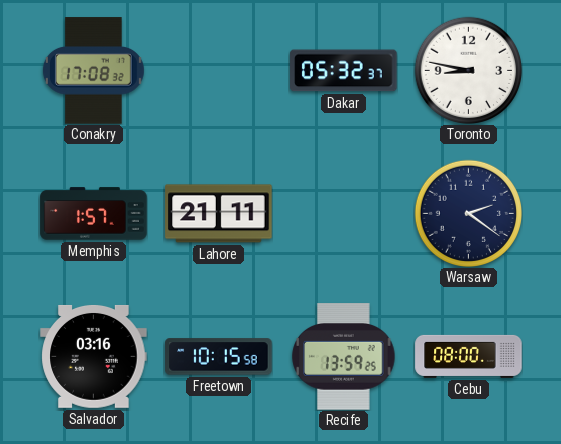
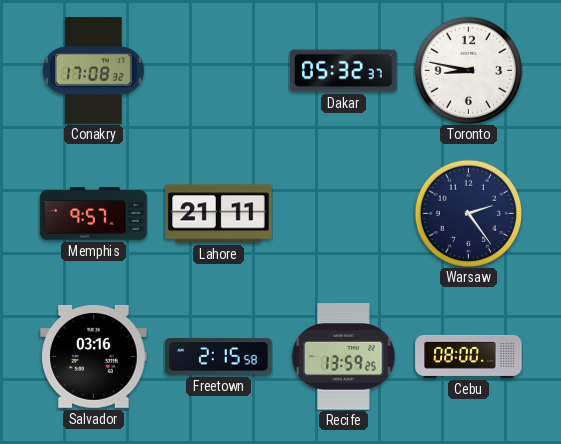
Memphis: 1:57 -> 9:57 (94, 214)
Warsaw: 2:21 -> 2:24 (468, 213)
Freetown: 10:15 -> 2:15 (219, 357)
